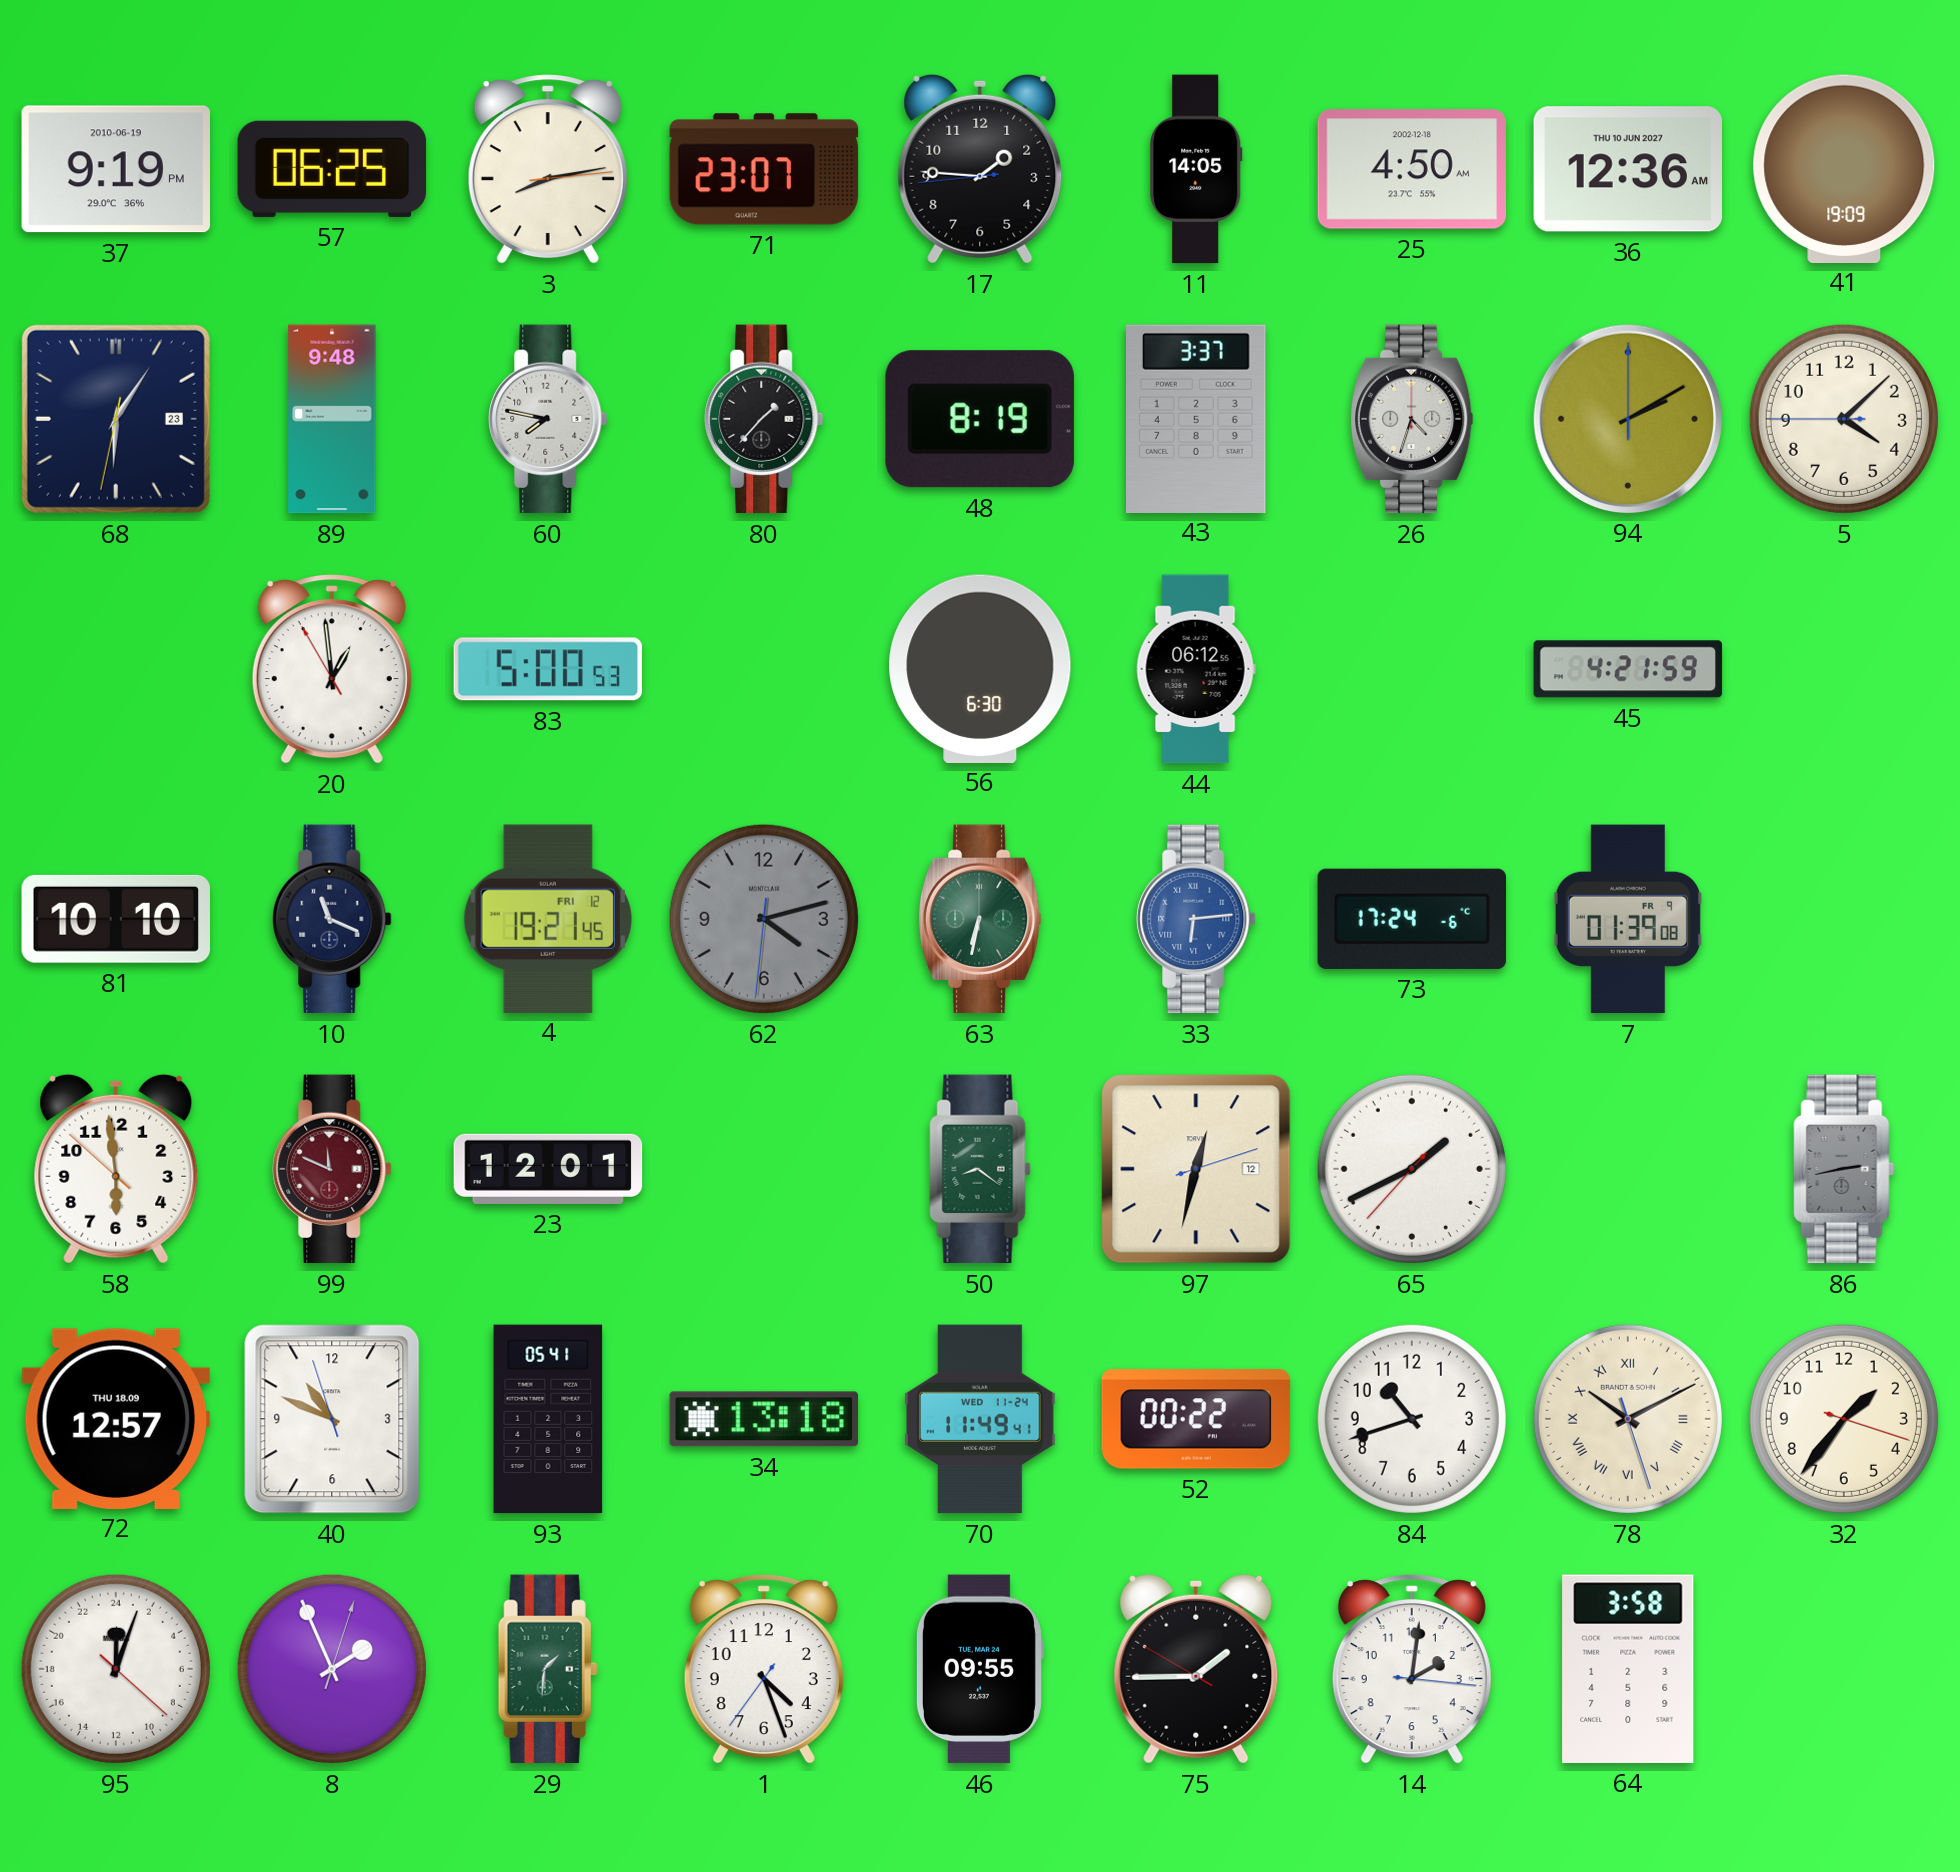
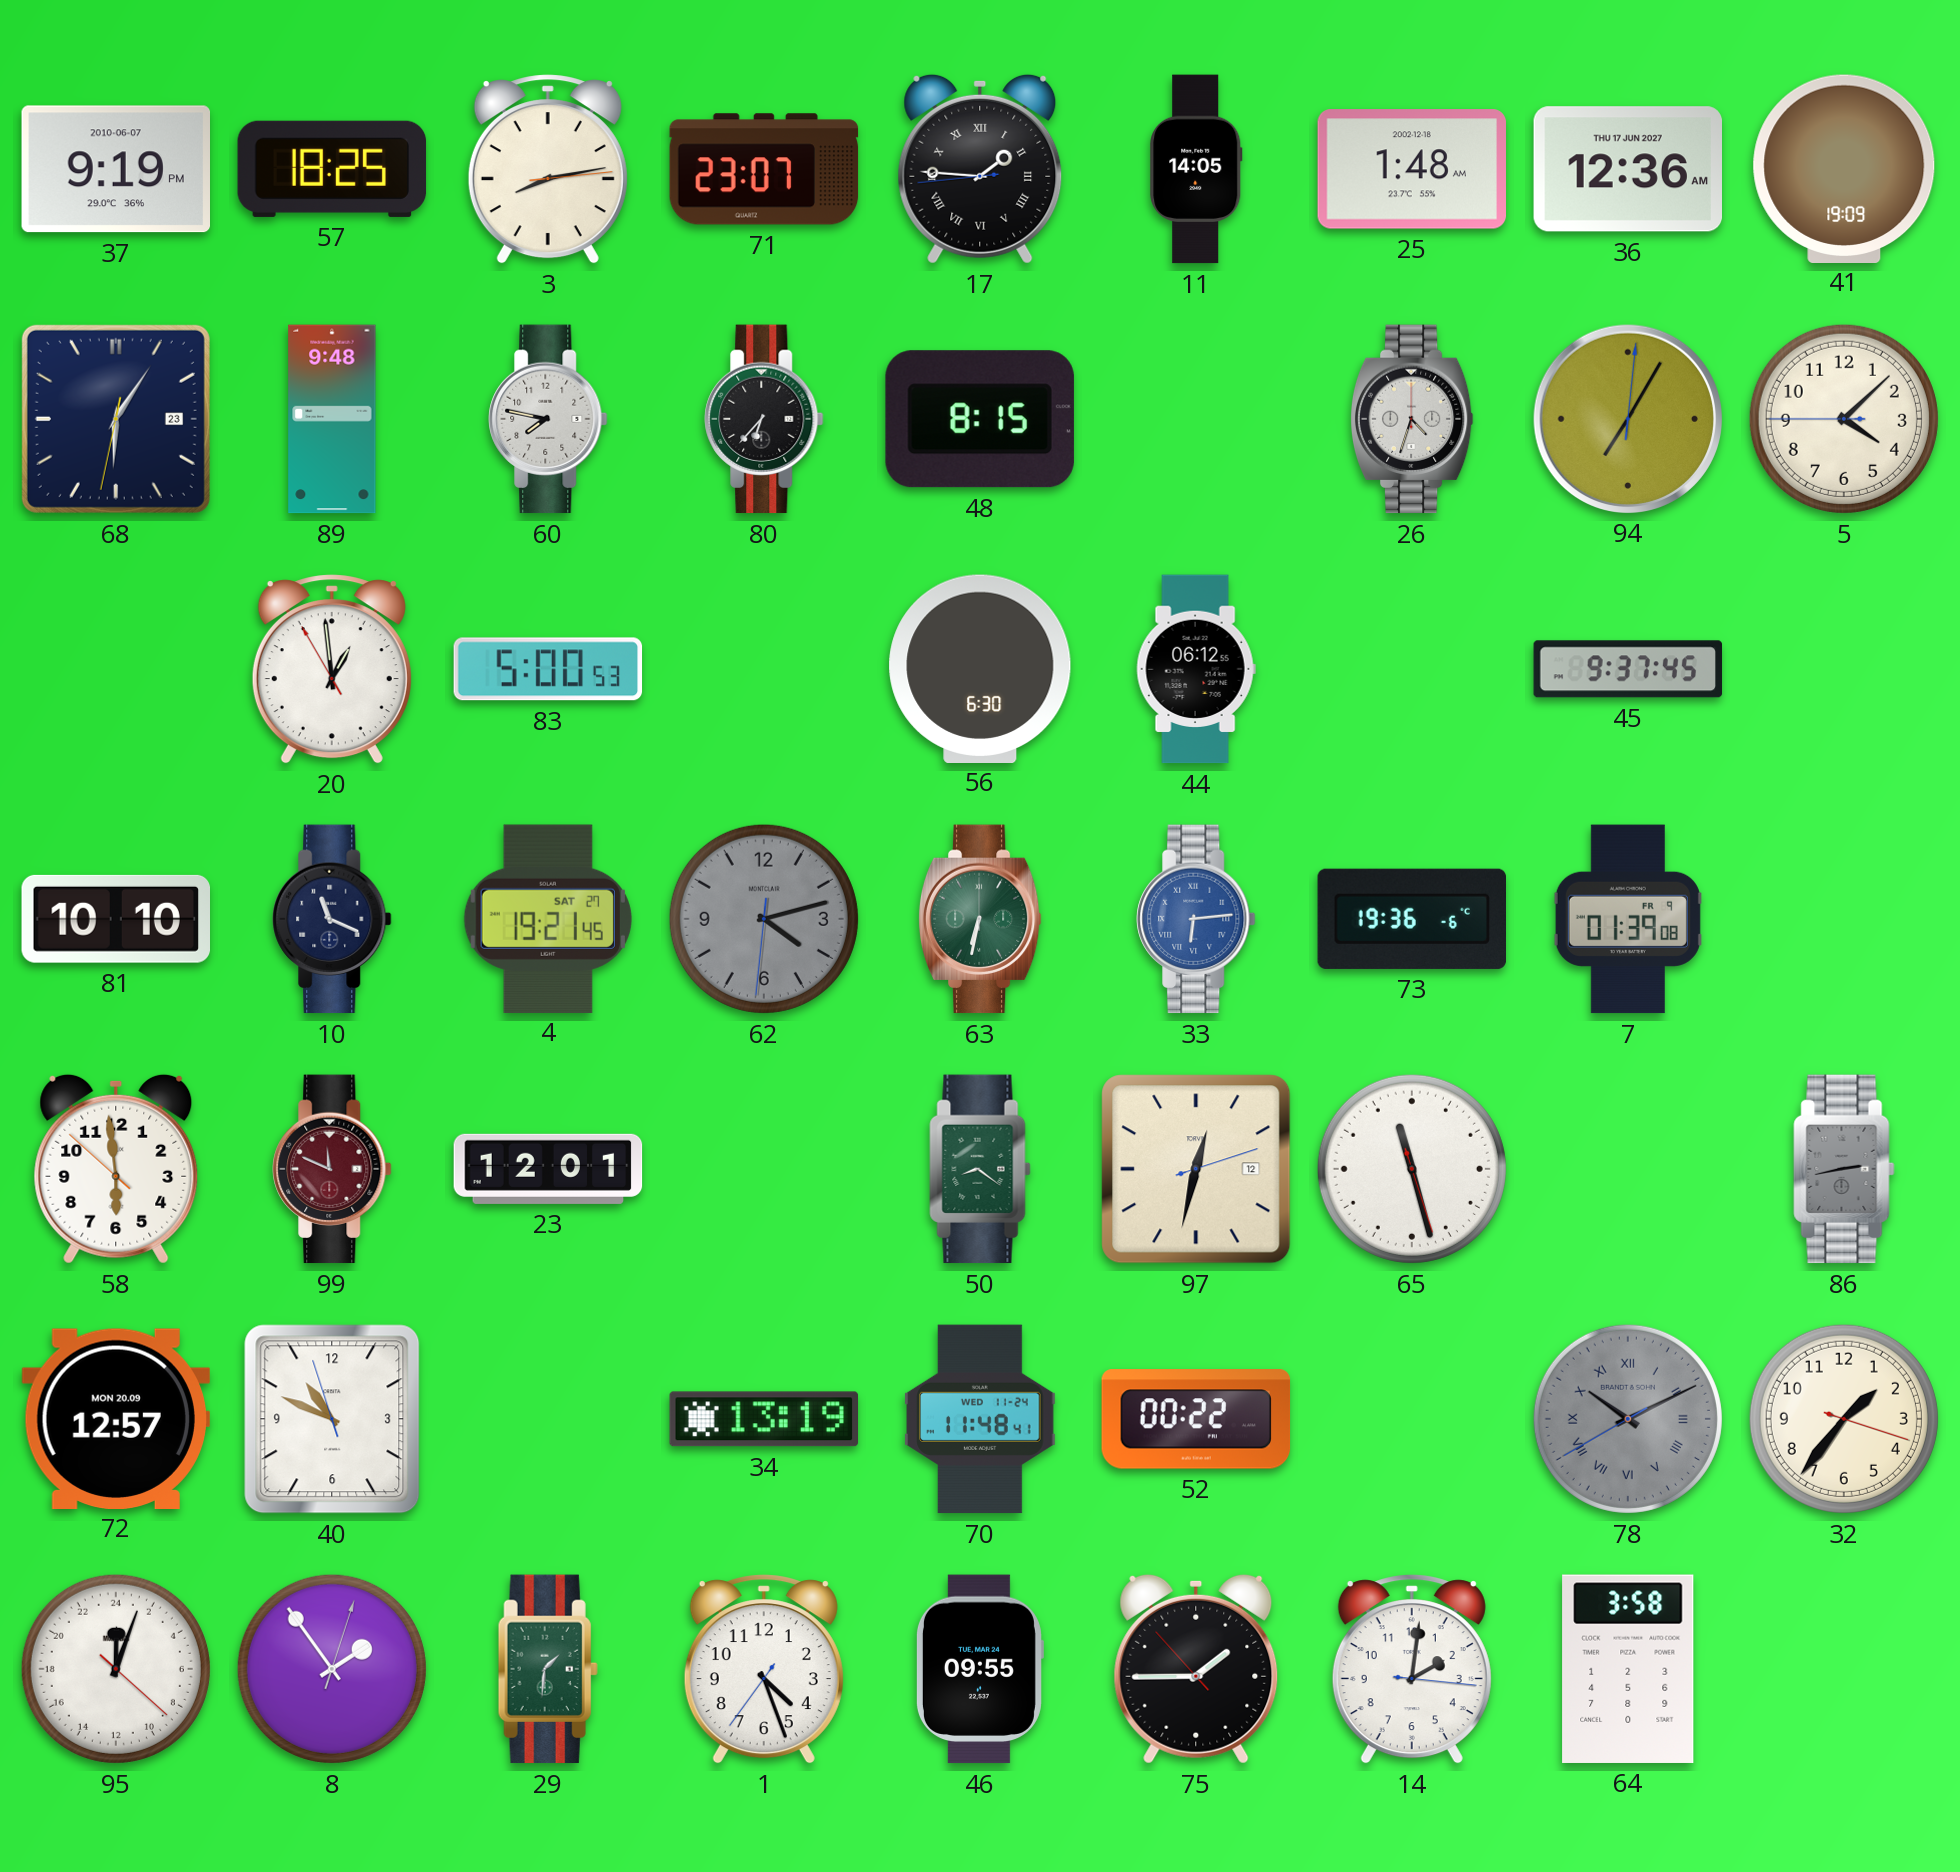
37 date: 2010-06-19 -> 2010-06-07 (115, 169)
57: 06:25 -> 18:25 (332, 169)
17 numerals: Arabic -> Roman (980, 169)
25: 4:50 -> 1:48 (1412, 169)
36 date: THU 10 JUN 2027 -> THU 17 JUN 2027 (1627, 169)
80: 1:37 -> 6:37 (764, 419)
48: 8:19 -> 8:15 (980, 419)
43: 3:37 -> none (1197, 418)
94: 2:10 -> 7:05 (1627, 418)
45: 4:21 -> 9:37 (1628, 669)
4 date: FRI 12 -> SAT 27 (548, 918)
73: 17:24 -> 19:36 (1411, 919)
65: 1:40 -> 11:27 (1412, 1169)
72 date: THU 18.09 -> MON 20.09 (116, 1418)
93: 05:41 -> none (548, 1419)
34: 13:18 -> 13:19 (764, 1419)
70: 11:49 -> 11:48 (980, 1419)
84: 10:42 -> none (1412, 1419)
78: 10:10:27 -> 10:10:40 (1628, 1419)
78 dial: cream -> grey (1628, 1419)
8: 1:56 -> 1:54 (332, 1669)
75: 1:44:50 -> 1:44:53 (1196, 1669)
